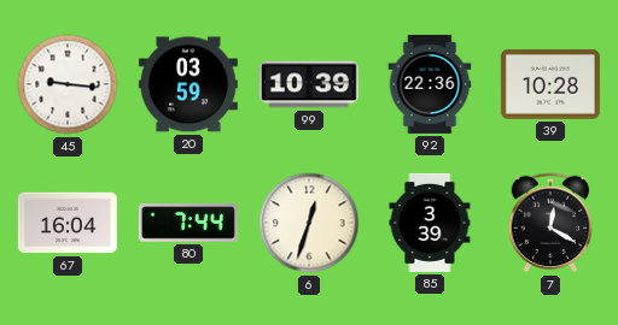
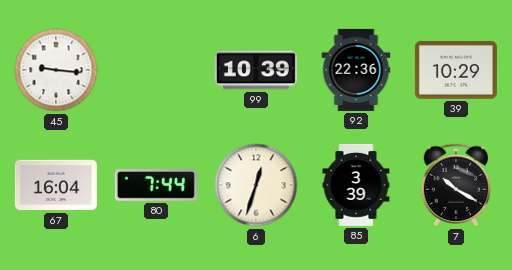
20: 03:59 -> none (188, 84)
39: 10:28 -> 10:29 (456, 70)
7: 12:20 -> 10:20 (456, 185)
